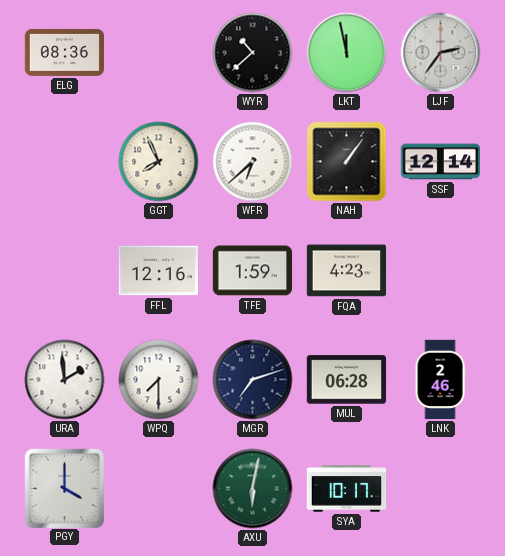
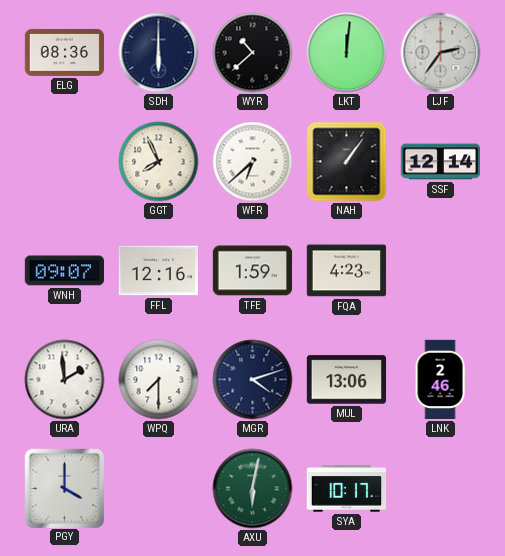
SDH: none -> 6:00 (159, 53)
LKT: 11:58 -> 12:01 (347, 53)
WNH: none -> 09:07 (65, 271)
MGR: 7:12 -> 4:12 (253, 380)
MUL: 06:28 -> 13:06 (347, 380)
